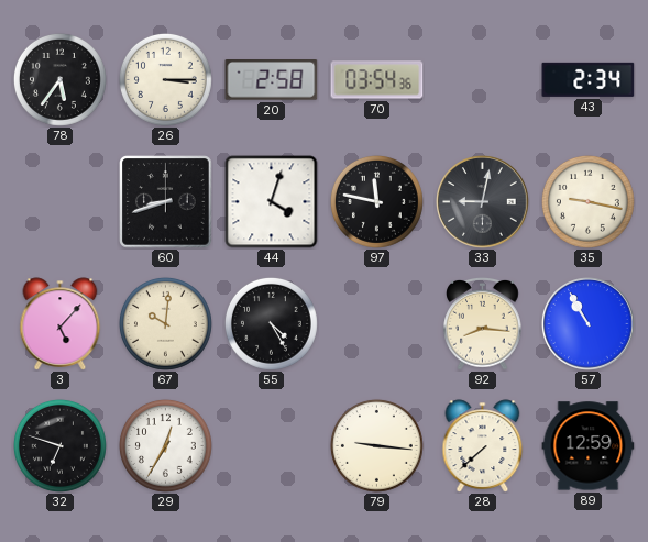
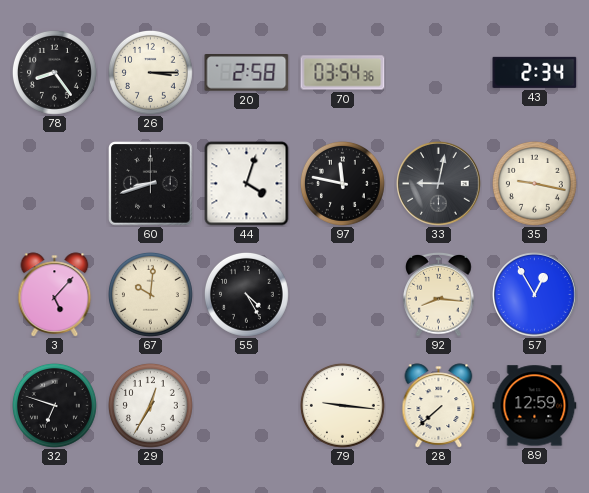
78: 5:36 -> 8:24 (54, 72)
57: 10:55 -> 12:55 (535, 295)
